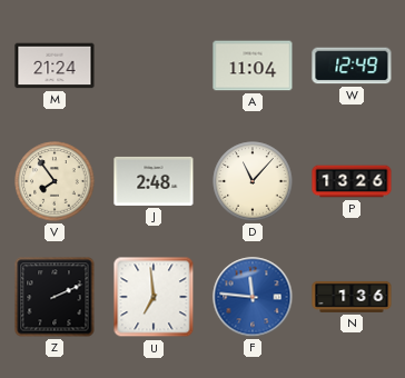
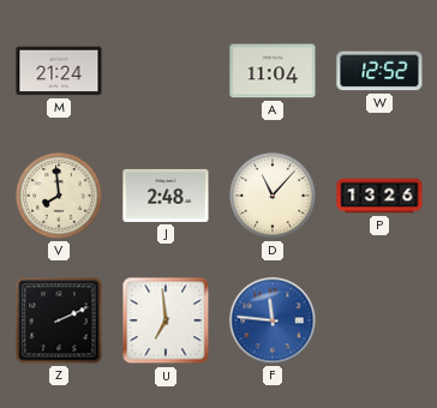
W: 12:49 -> 12:52 (379, 71)
V: 7:54 -> 7:59 (59, 196)
N: 1:36 -> none (352, 297)
